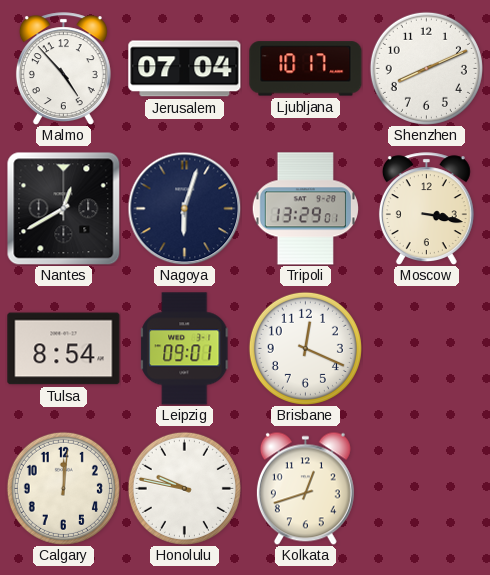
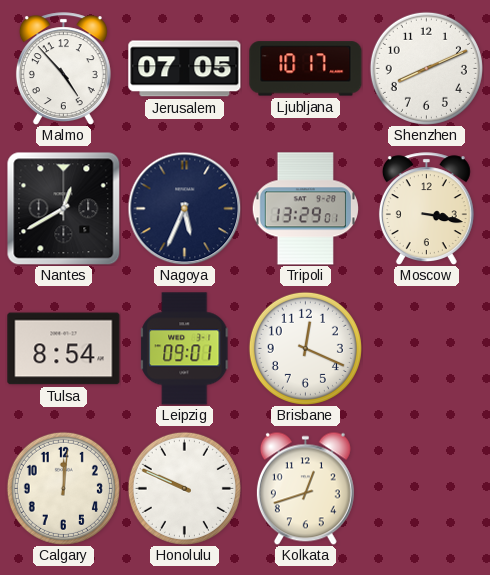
Jerusalem: 07:04 -> 07:05 (185, 69)
Nagoya: 6:03 -> 5:34 (184, 208)
Honolulu: 9:47 -> 9:49 (184, 488)
